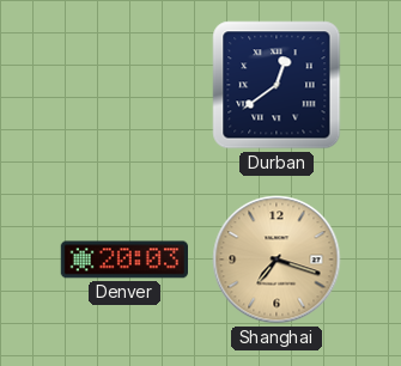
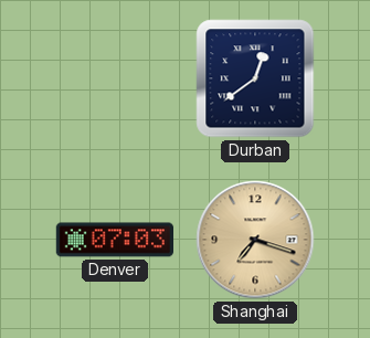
Denver: 20:03 -> 07:03 (114, 240)
